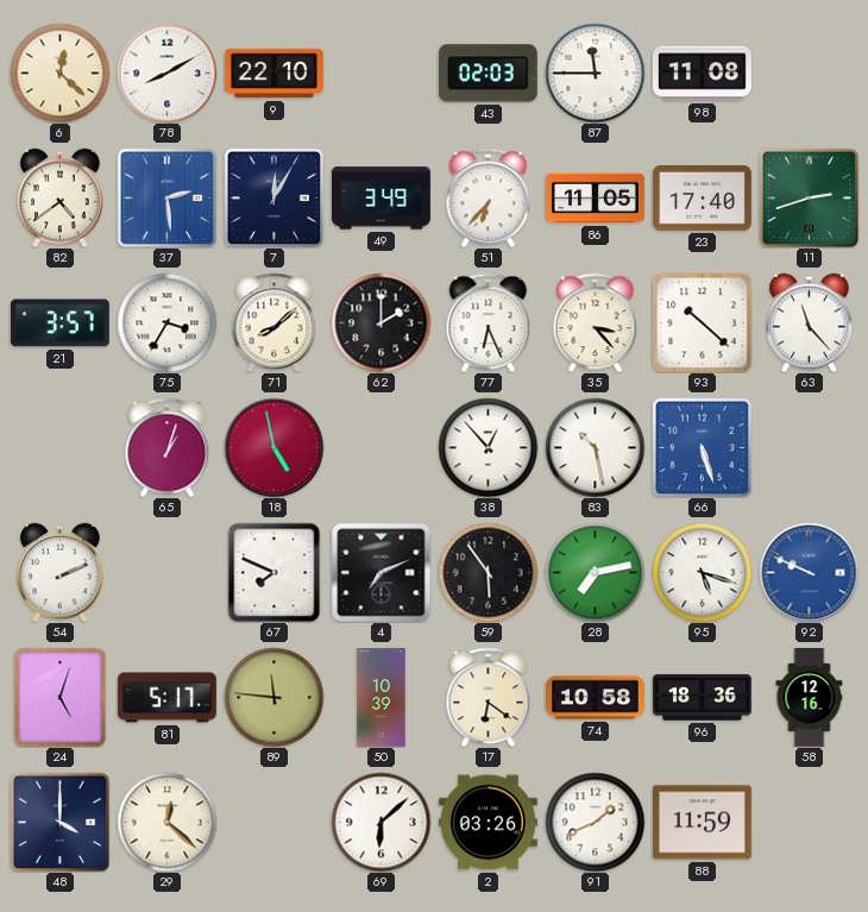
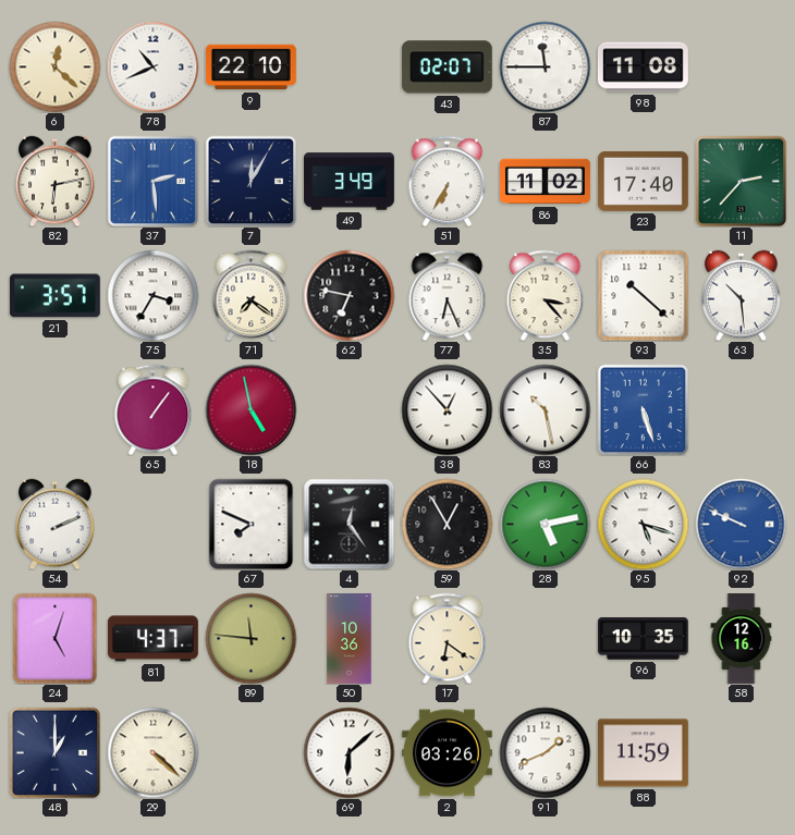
78: 8:10 -> 10:41 (152, 66)
43: 02:03 -> 02:07 (447, 67)
82: 4:39 -> 6:13 (56, 181)
51: 6:37 -> 6:35 (448, 181)
86: 11:05 -> 11:02 (546, 182)
11: 2:42 -> 2:37 (741, 181)
71: 8:08 -> 7:21 (252, 295)
62: 2:00 -> 6:47 (348, 295)
63: 11:23 -> 10:29 (742, 295)
65: 1:03 -> 1:06 (154, 409)
4: 7:11 -> 12:24 (348, 524)
59: 5:54 -> 12:55 (447, 524)
28: 7:13 -> 5:13 (545, 524)
81: 5:17 -> 4:37 (152, 639)
50: 10:39 -> 10:36 (350, 639)
74: 10:58 -> none (596, 698)
96: 18:36 -> 10:35 (643, 639)
48: 4:00 -> 1:00 (54, 752)
29: 12:22 -> 4:22 (152, 752)
